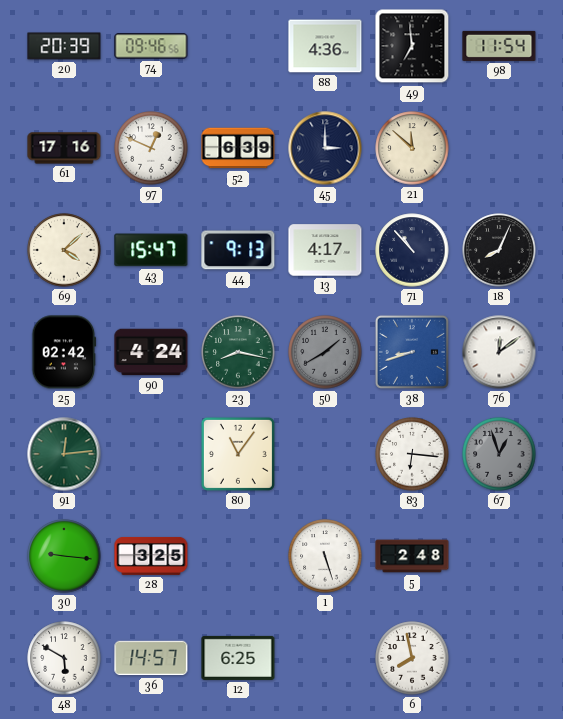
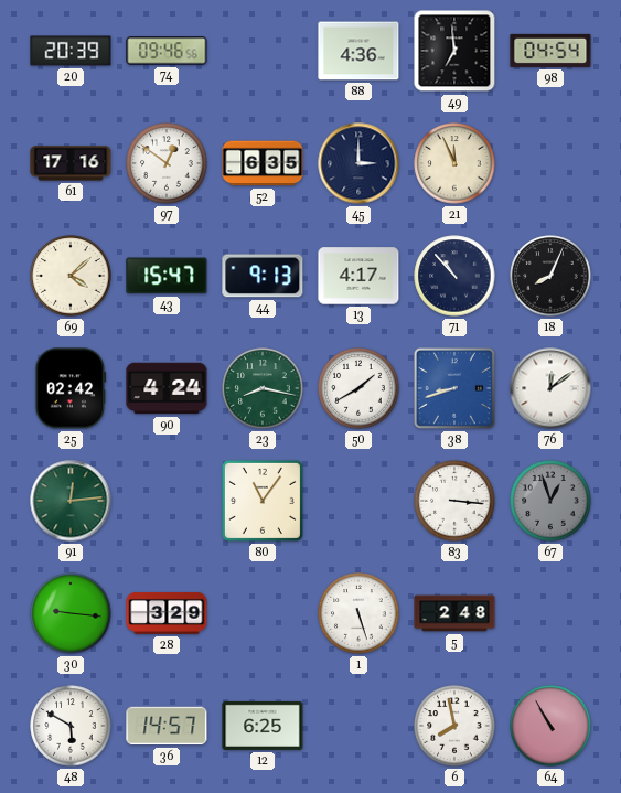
98: 11:54 -> 04:54 (550, 51)
97: 12:49 -> 12:51 (167, 163)
52: 6:39 -> 6:35 (263, 163)
21: 11:52 -> 11:56 (454, 163)
50 dial: grey -> white (358, 388)
83: 6:16 -> 3:16 (454, 501)
28: 3:25 -> 3:29 (167, 613)
64: none -> 10:55 (550, 726)
